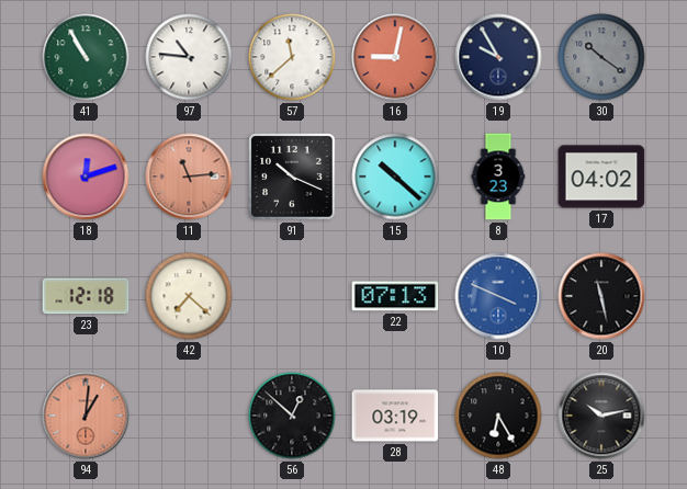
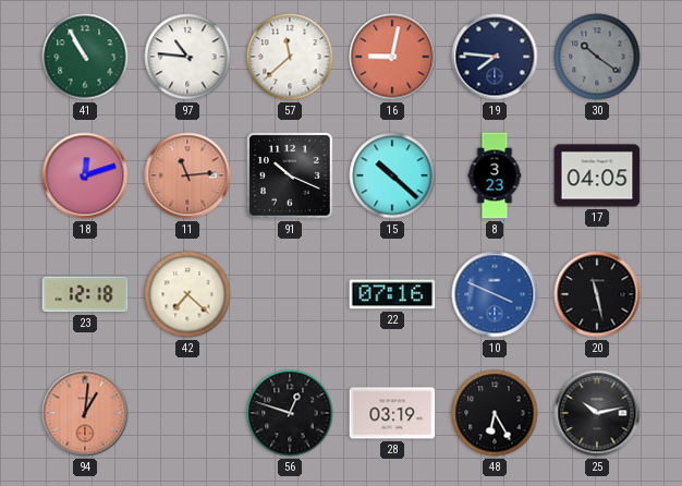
19: 9:55 -> 7:46 (495, 57)
17: 04:02 -> 04:05 (597, 175)
22: 07:13 -> 07:16 (392, 294)
56: 12:52 -> 12:48 (290, 413)
